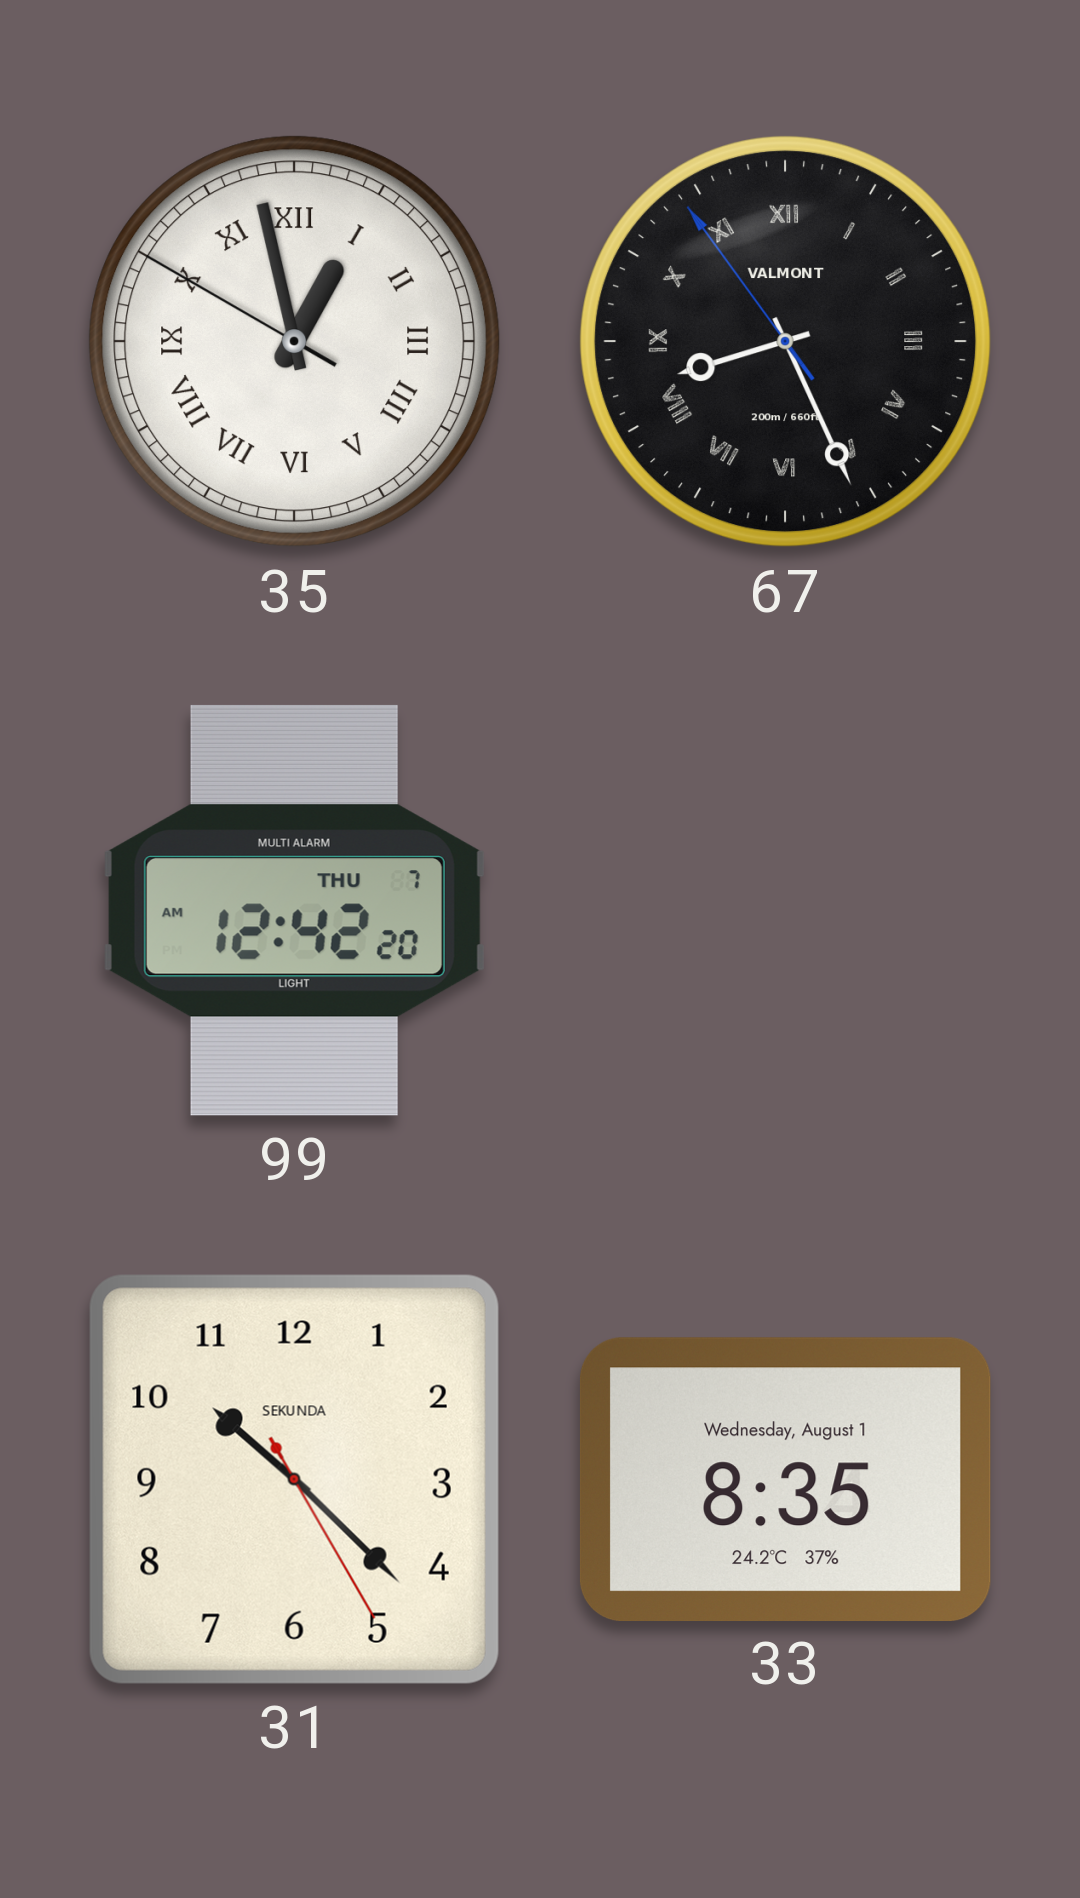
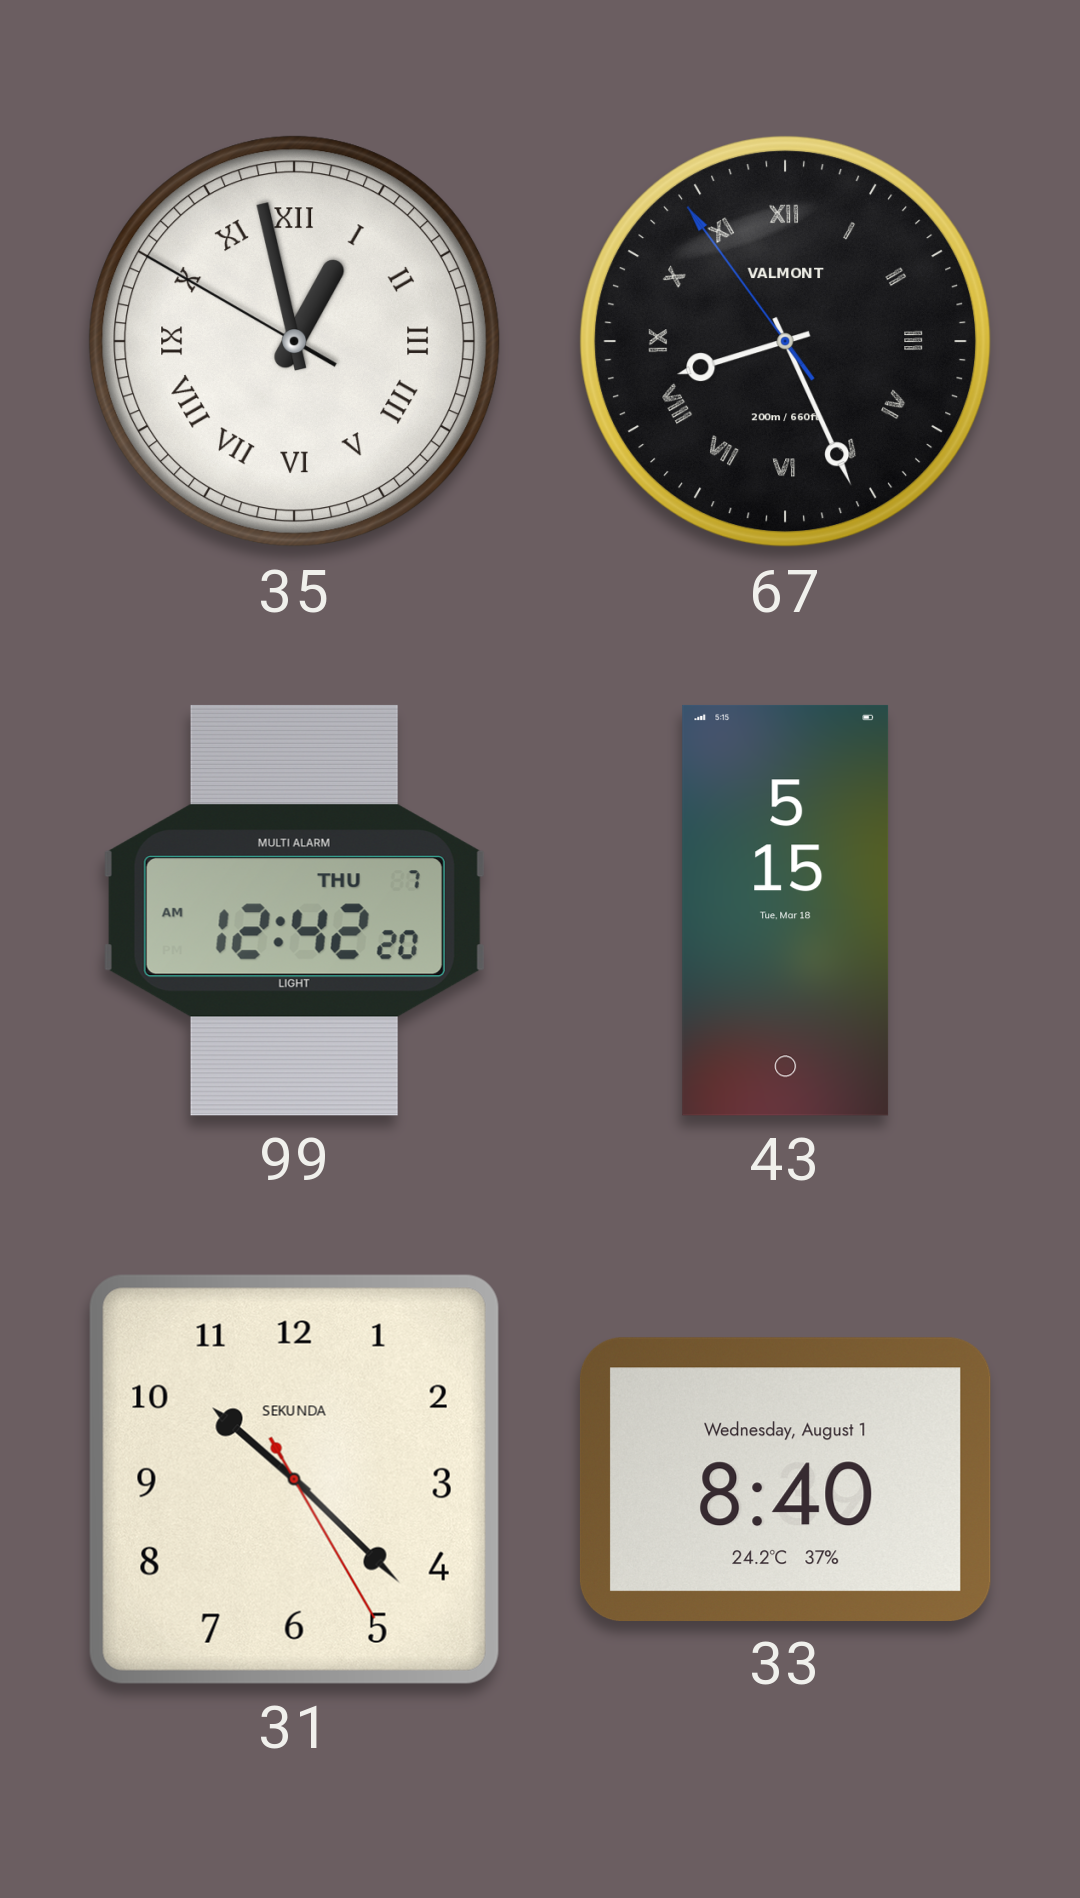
43: none -> 5:15 (786, 910)
33: 8:35 -> 8:40 (785, 1479)
